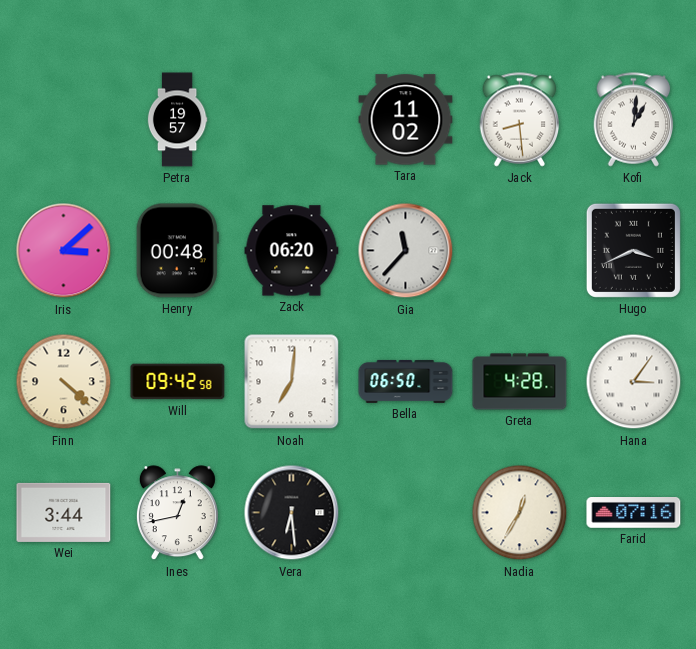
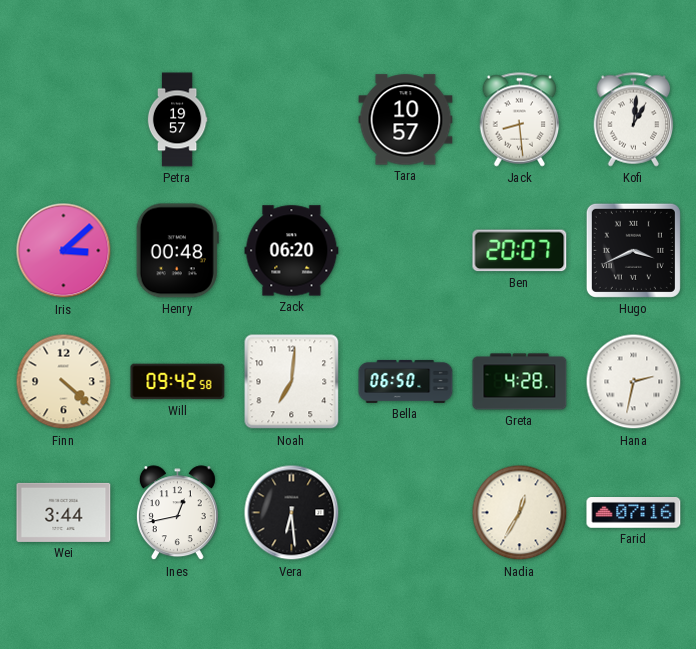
Tara: 11:02 -> 10:57 (406, 120)
Gia: 11:37 -> none (406, 251)
Ben: none -> 20:07 (520, 251)
Hana: 3:06 -> 2:32 (634, 382)
